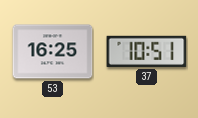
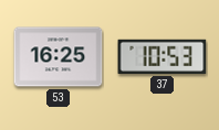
37: 10:51 -> 10:53 (163, 56)
